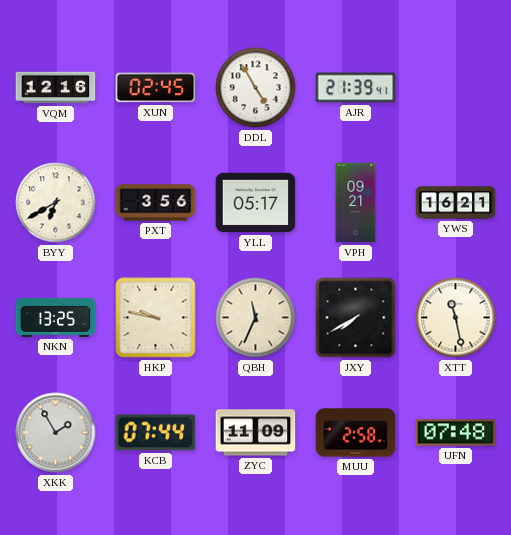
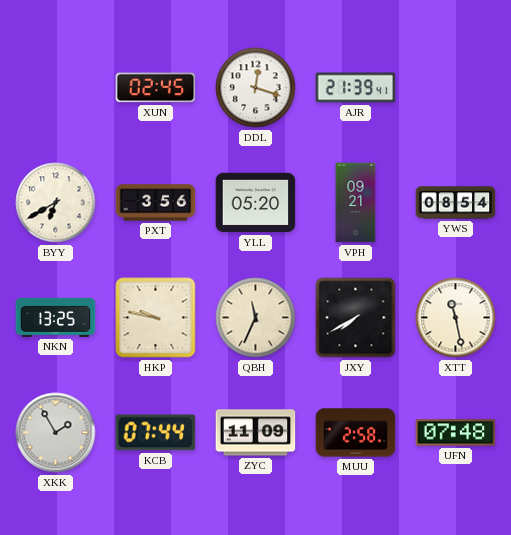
VQM: 12:16 -> none (56, 88)
DDL: 4:55 -> 12:18 (256, 88)
YLL: 05:17 -> 05:20 (256, 203)
YWS: 16:21 -> 08:54 (456, 203)
